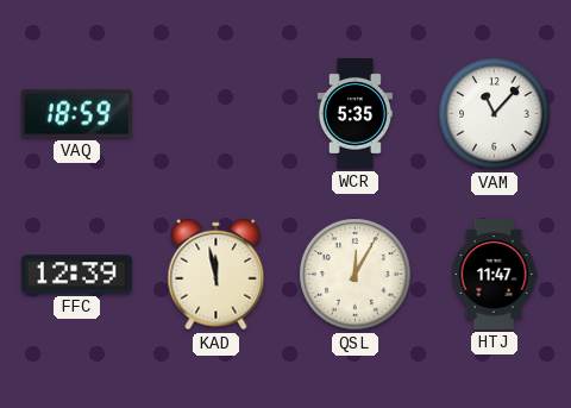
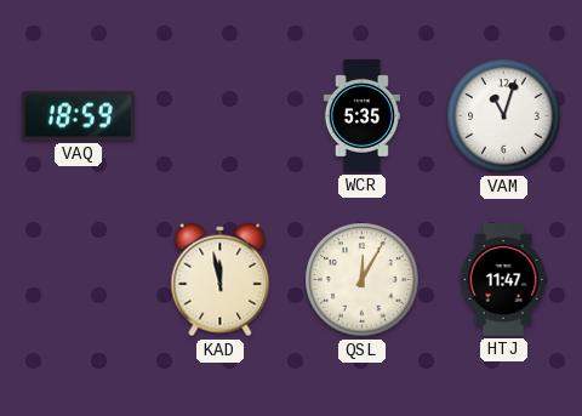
VAM: 11:07 -> 11:03 (504, 116)
FFC: 12:39 -> none (76, 275)
